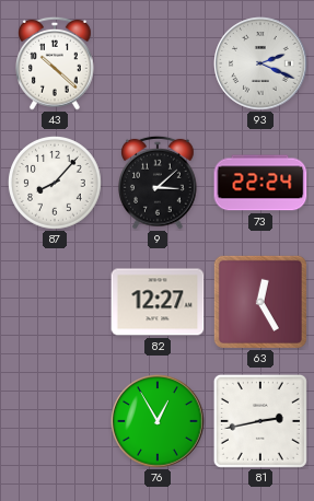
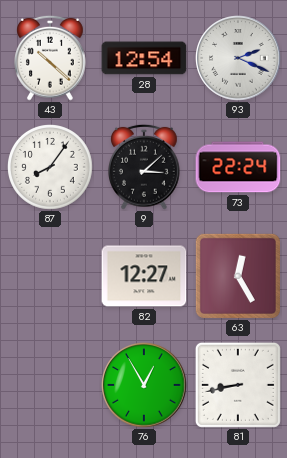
28: none -> 12:54 (144, 58)
87: 8:07 -> 8:06 (51, 168)
81: 2:43 -> 8:43 (238, 385)
